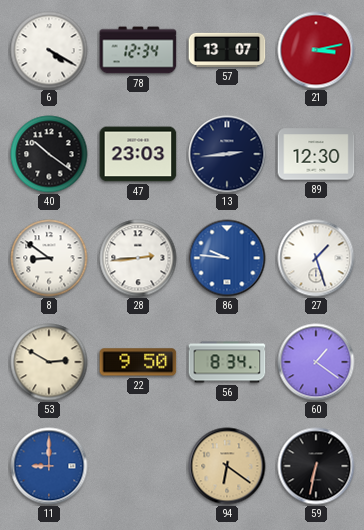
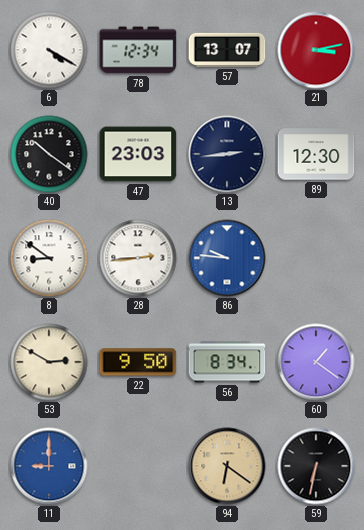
27: 1:27 -> none (316, 258)
